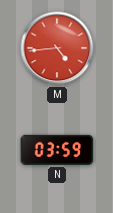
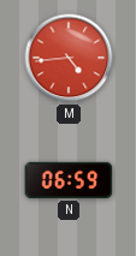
N: 03:59 -> 06:59 (69, 180)
